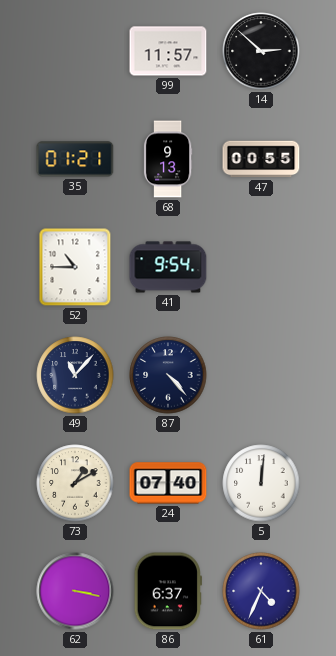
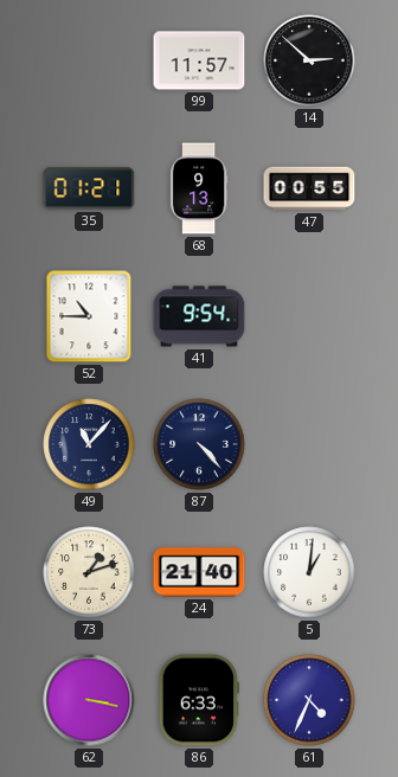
73: 1:10 -> 1:12 (89, 572)
24: 07:40 -> 21:40 (199, 572)
5: 12:01 -> 1:01 (309, 572)
86: 6:37 -> 6:33 (199, 700)
